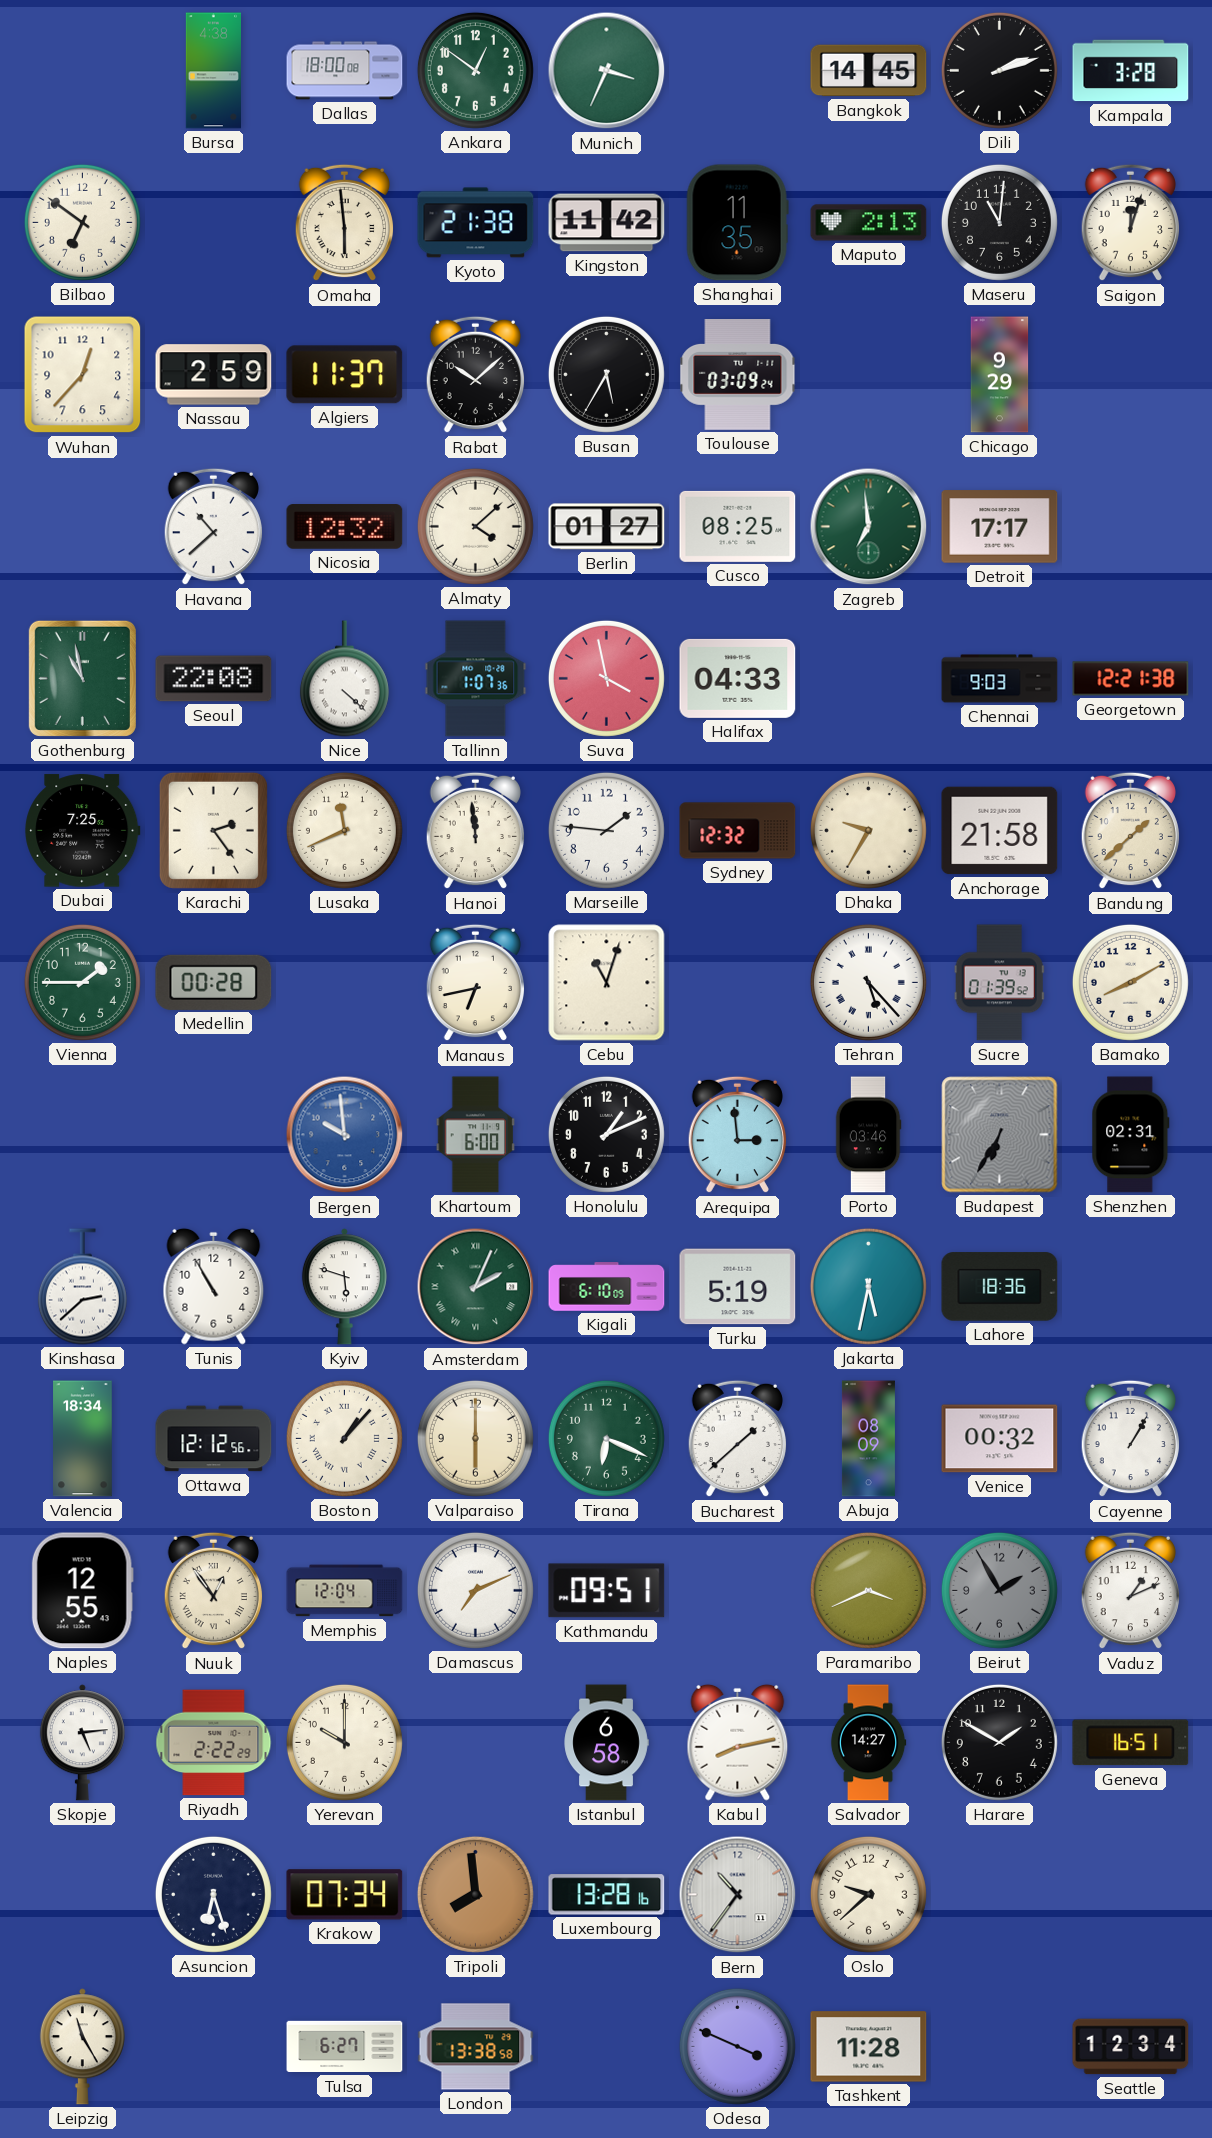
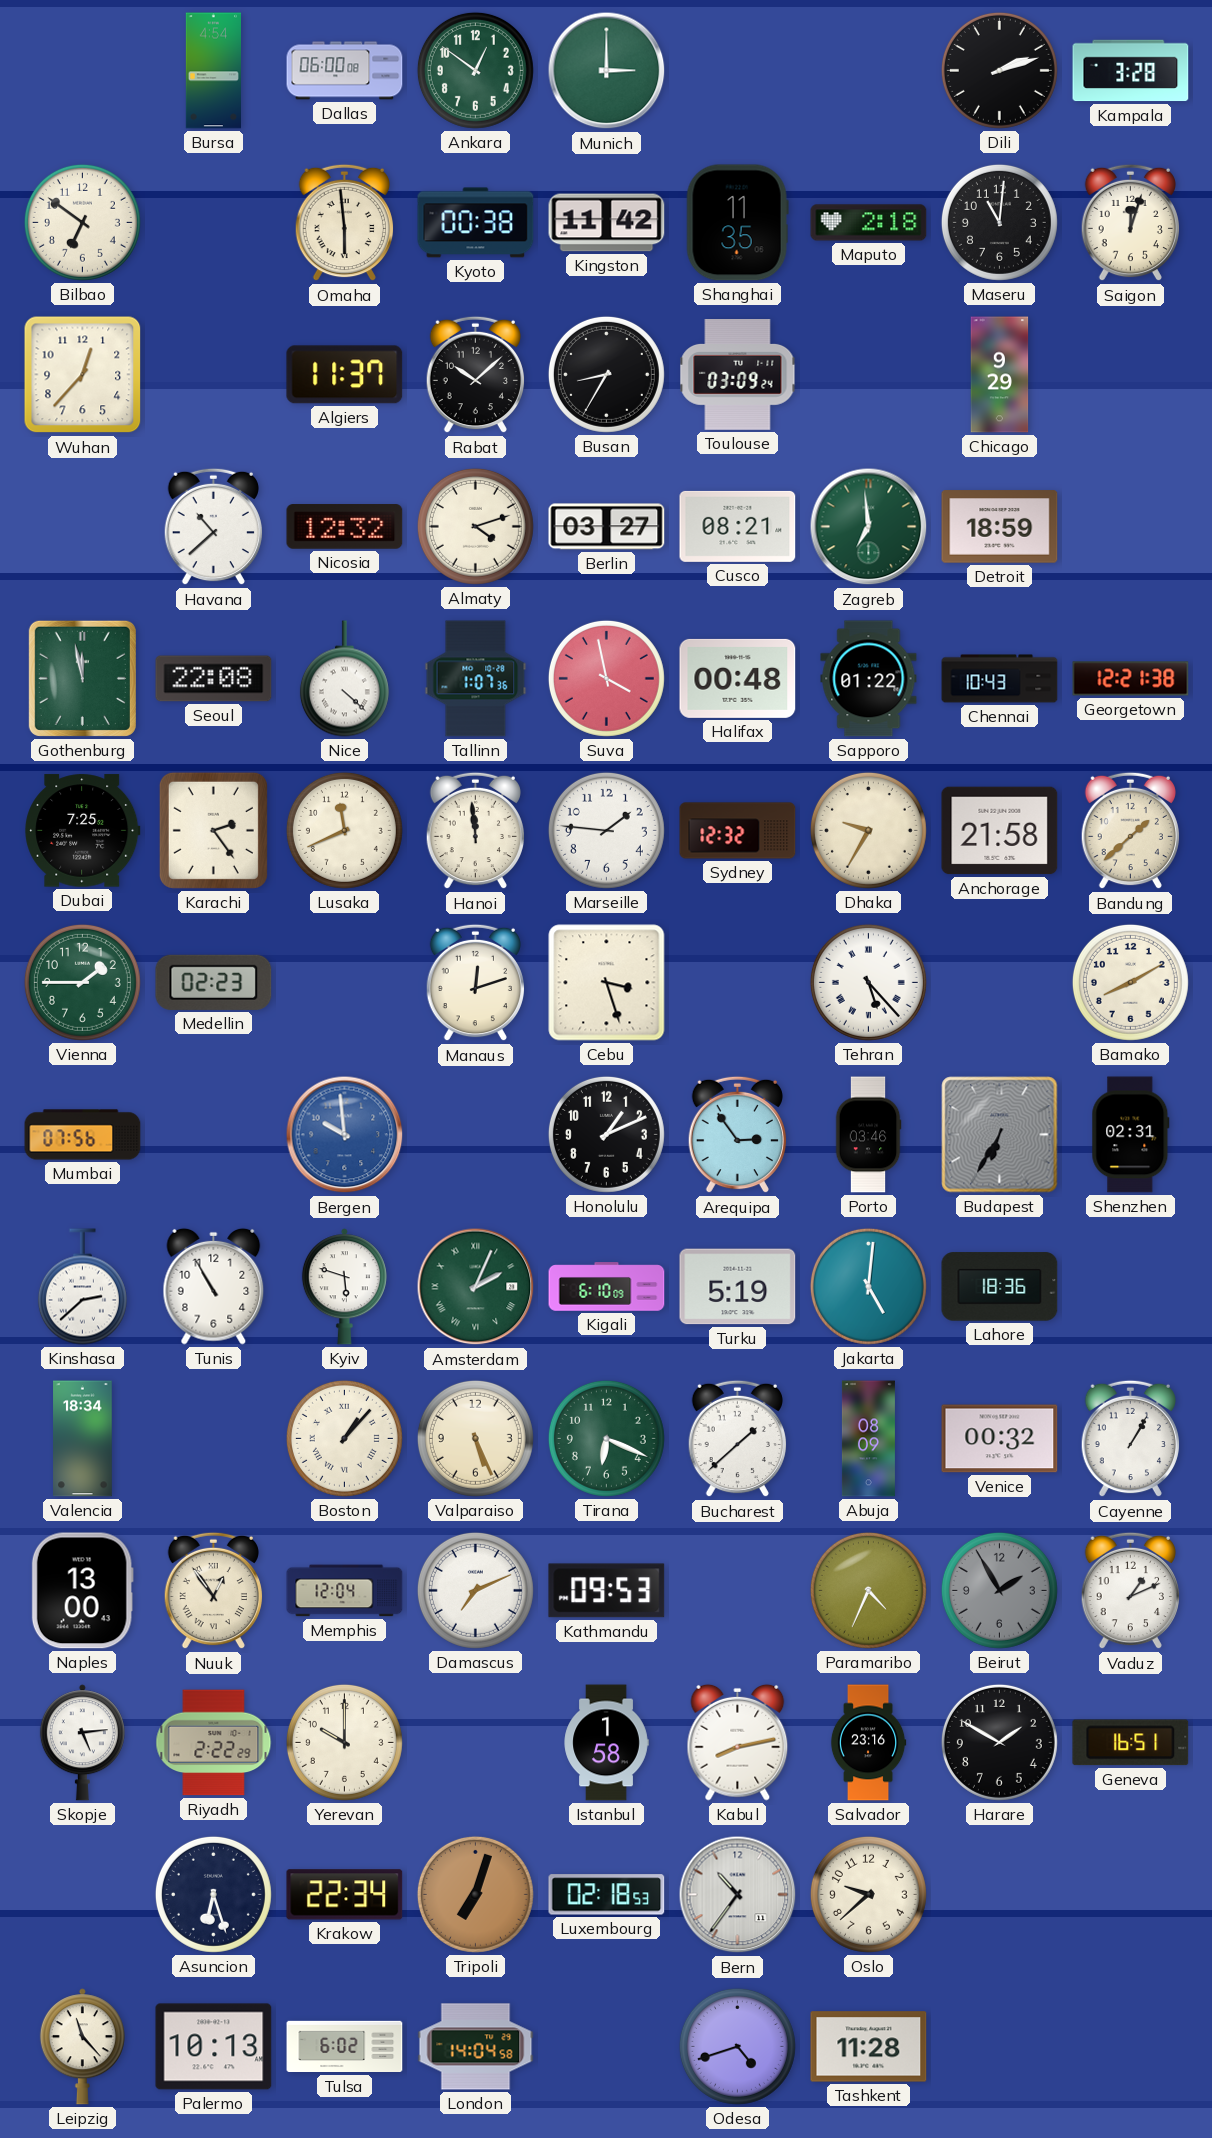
Bursa: 4:38 -> 4:54 (213, 71)
Dallas: 18:00 -> 06:00 (345, 71)
Munich: 3:34 -> 3:00 (607, 71)
Bangkok: 14:45 -> none (869, 71)
Kyoto: 21:38 -> 00:38 (476, 223)
Maputo: 2:13 -> 2:18 (869, 223)
Nassau: 2:59 -> none (214, 375)
Busan: 5:35 -> 8:35 (606, 374)
Almaty: 4:08 -> 4:12 (475, 526)
Berlin: 01:27 -> 03:27 (607, 527)
Cusco: 08:25 -> 08:21 (738, 526)
Detroit: 17:17 -> 18:59 (1000, 527)
Gothenburg: 10:58 -> 11:58 (82, 678)
Halifax: 04:33 -> 00:48 (738, 678)
Sapporo: none -> 01:22 (869, 679)
Chennai: 9:03 -> 10:43 (1000, 679)
Medellin: 00:28 -> 02:23 (214, 982)
Manaus: 6:43 -> 12:12 (475, 983)
Cebu: 11:03 -> 3:27 (607, 983)
Sucre: 01:39 -> none (999, 983)
Mumbai: none -> 07:56 (83, 1135)
Khartoum: 6:00 -> none (476, 1135)
Arequipa: 2:59 -> 2:54 (737, 1135)
Jakarta: 5:32 -> 5:01 (868, 1286)
Ottawa: 12:12 -> none (214, 1439)
Valparaiso: 6:00 -> 5:26 (475, 1438)
Naples: 12:55 -> 13:00 (82, 1591)
Kathmandu: 09:51 -> 09:53 (607, 1591)
Paramaribo: 3:41 -> 4:34 (868, 1590)
Istanbul: 6:58 -> 1:58 (606, 1743)
Salvador: 14:27 -> 23:16 (868, 1743)
Krakow: 07:34 -> 22:34 (345, 1895)
Tripoli: 7:59 -> 7:03 (475, 1894)
Luxembourg: 13:28 -> 02:18 (607, 1895)
Leipzig: 11:25 -> 11:23 (82, 2047)
Palermo: none -> 10:13 (214, 2047)
Tulsa: 6:27 -> 6:02 (345, 2047)
London: 13:38 -> 14:04 (476, 2047)
Odesa: 3:49 -> 4:42 (737, 2046)
Seattle: 12:34 -> none (1131, 2047)
